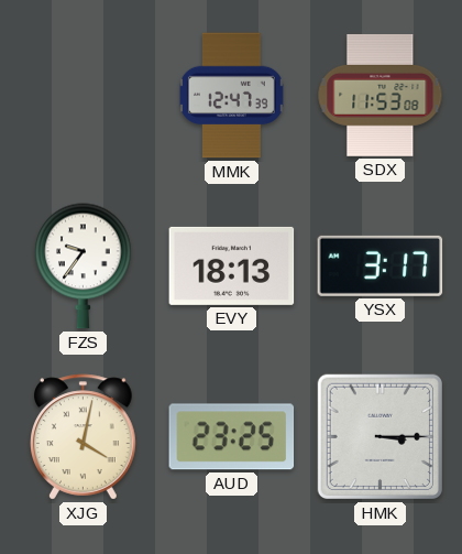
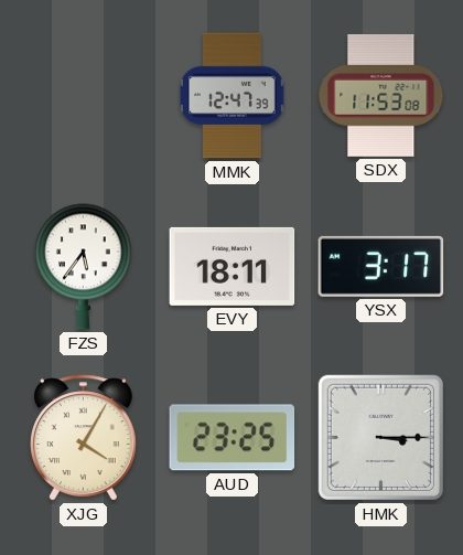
FZS: 9:36 -> 5:36 (84, 267)
EVY: 18:13 -> 18:11 (233, 266)
XJG: 4:02 -> 4:05 (84, 438)
